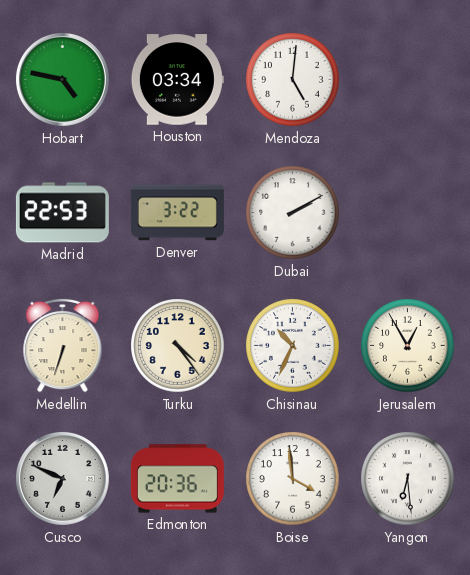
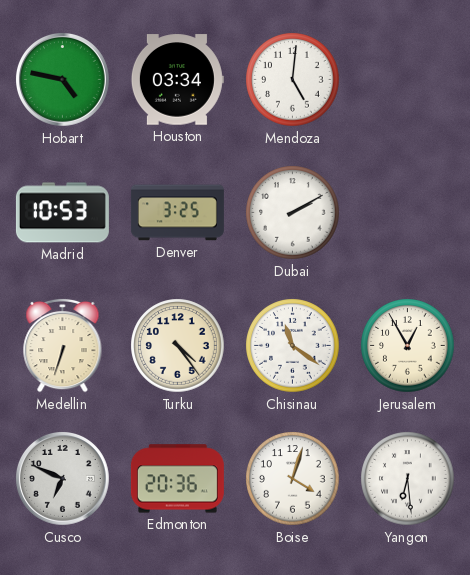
Madrid: 22:53 -> 10:53 (62, 213)
Denver: 3:22 -> 3:25 (177, 213)
Chisinau: 10:34 -> 11:21 (293, 346)
Boise: 3:59 -> 4:03 (293, 479)
